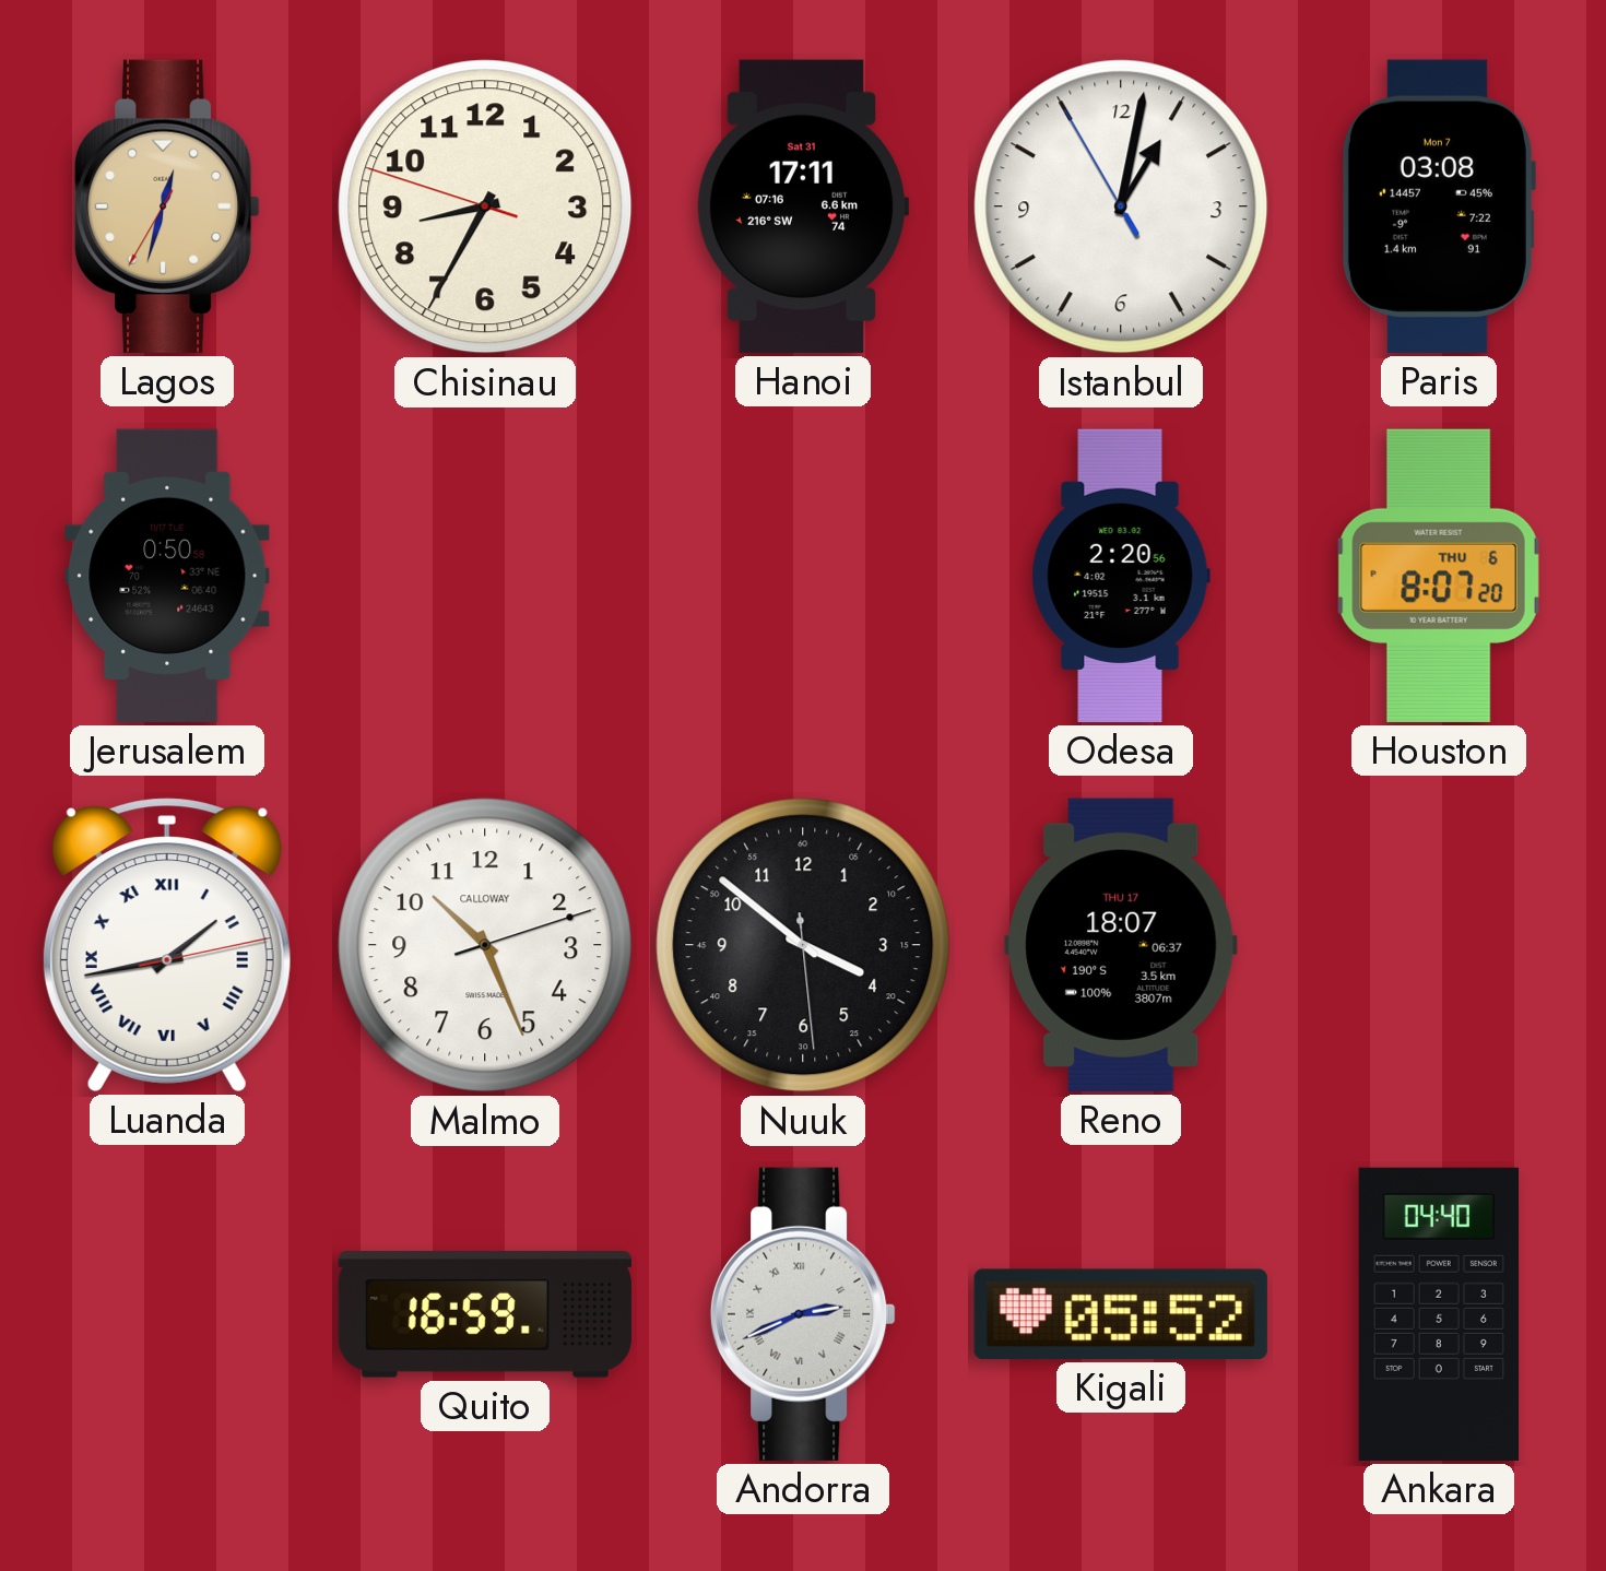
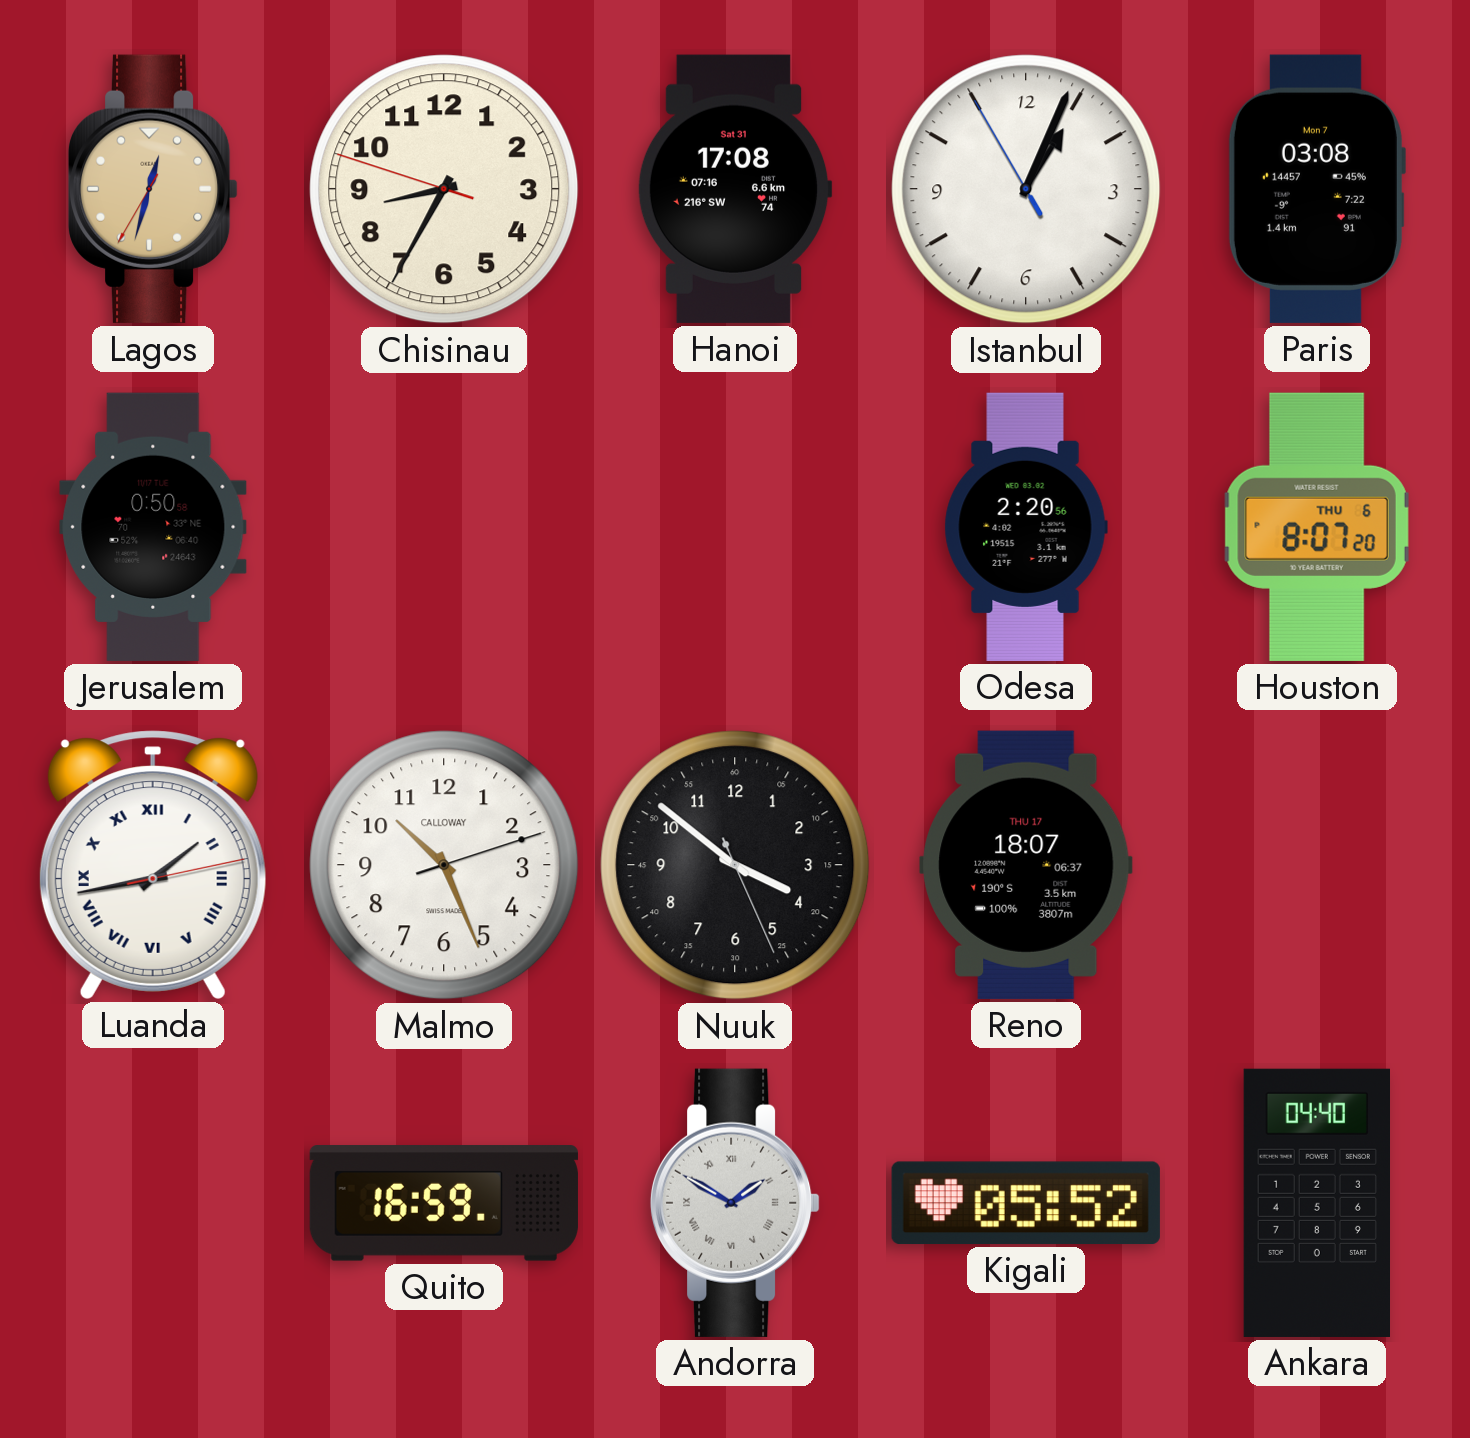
Hanoi: 17:11 -> 17:08 (735, 189)
Istanbul: 1:01 -> 1:03 (1026, 189)
Nuuk: 3:51:29 -> 3:51:26 (735, 865)
Andorra: 2:41 -> 1:50 (735, 1203)
